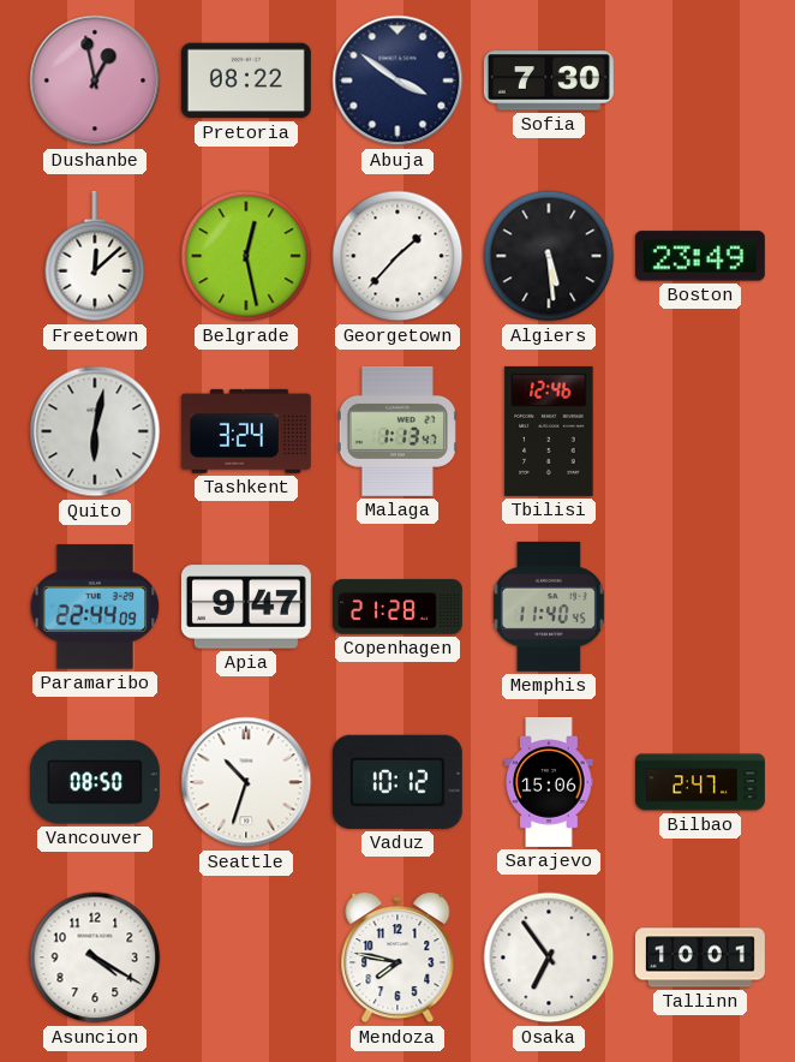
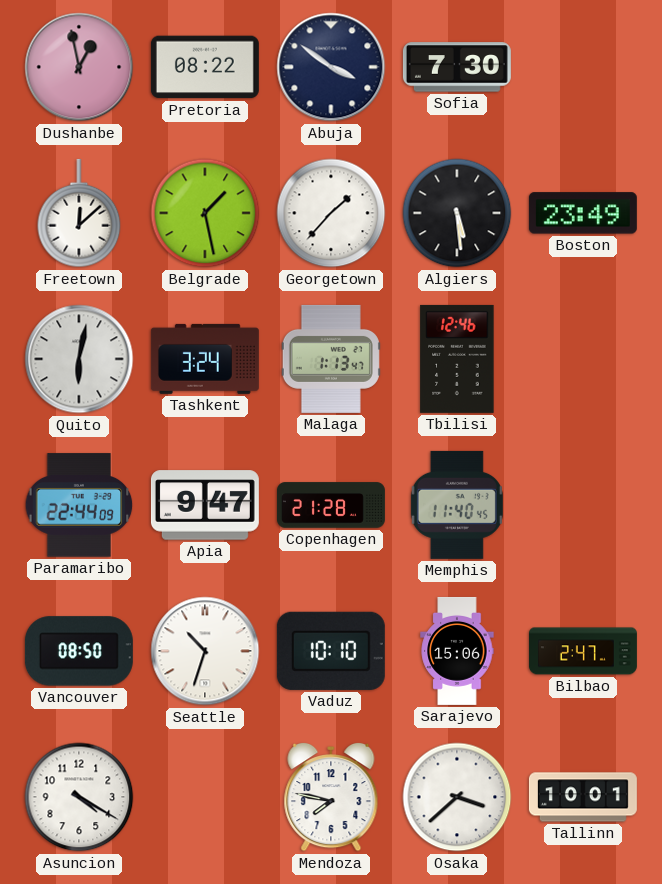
Belgrade: 12:28 -> 1:28 (205, 213)
Vaduz: 10:12 -> 10:10 (331, 651)
Osaka: 6:54 -> 3:38 (457, 797)
